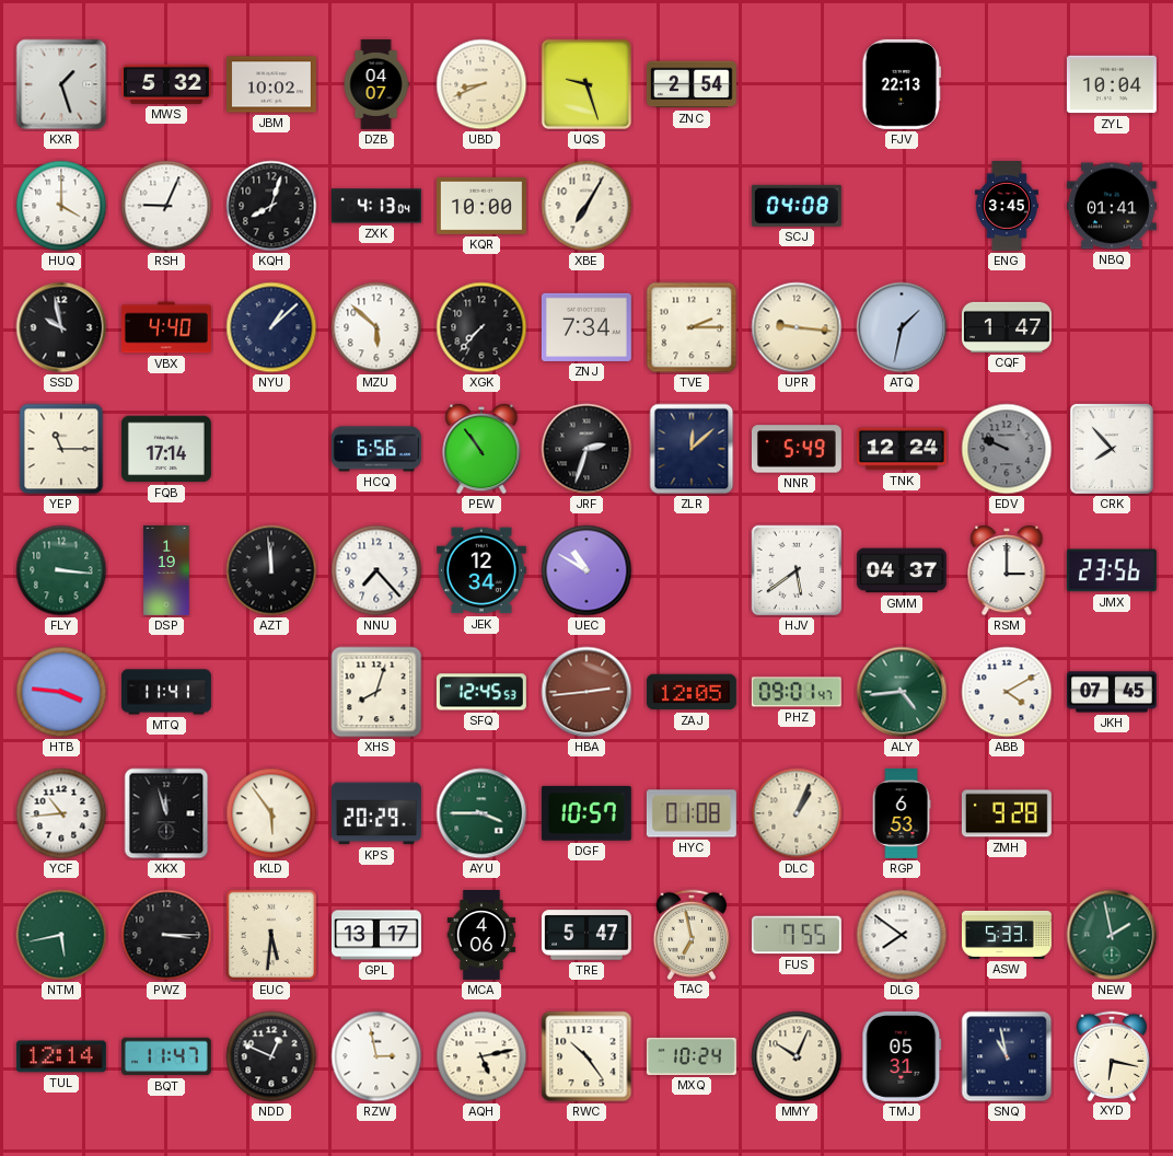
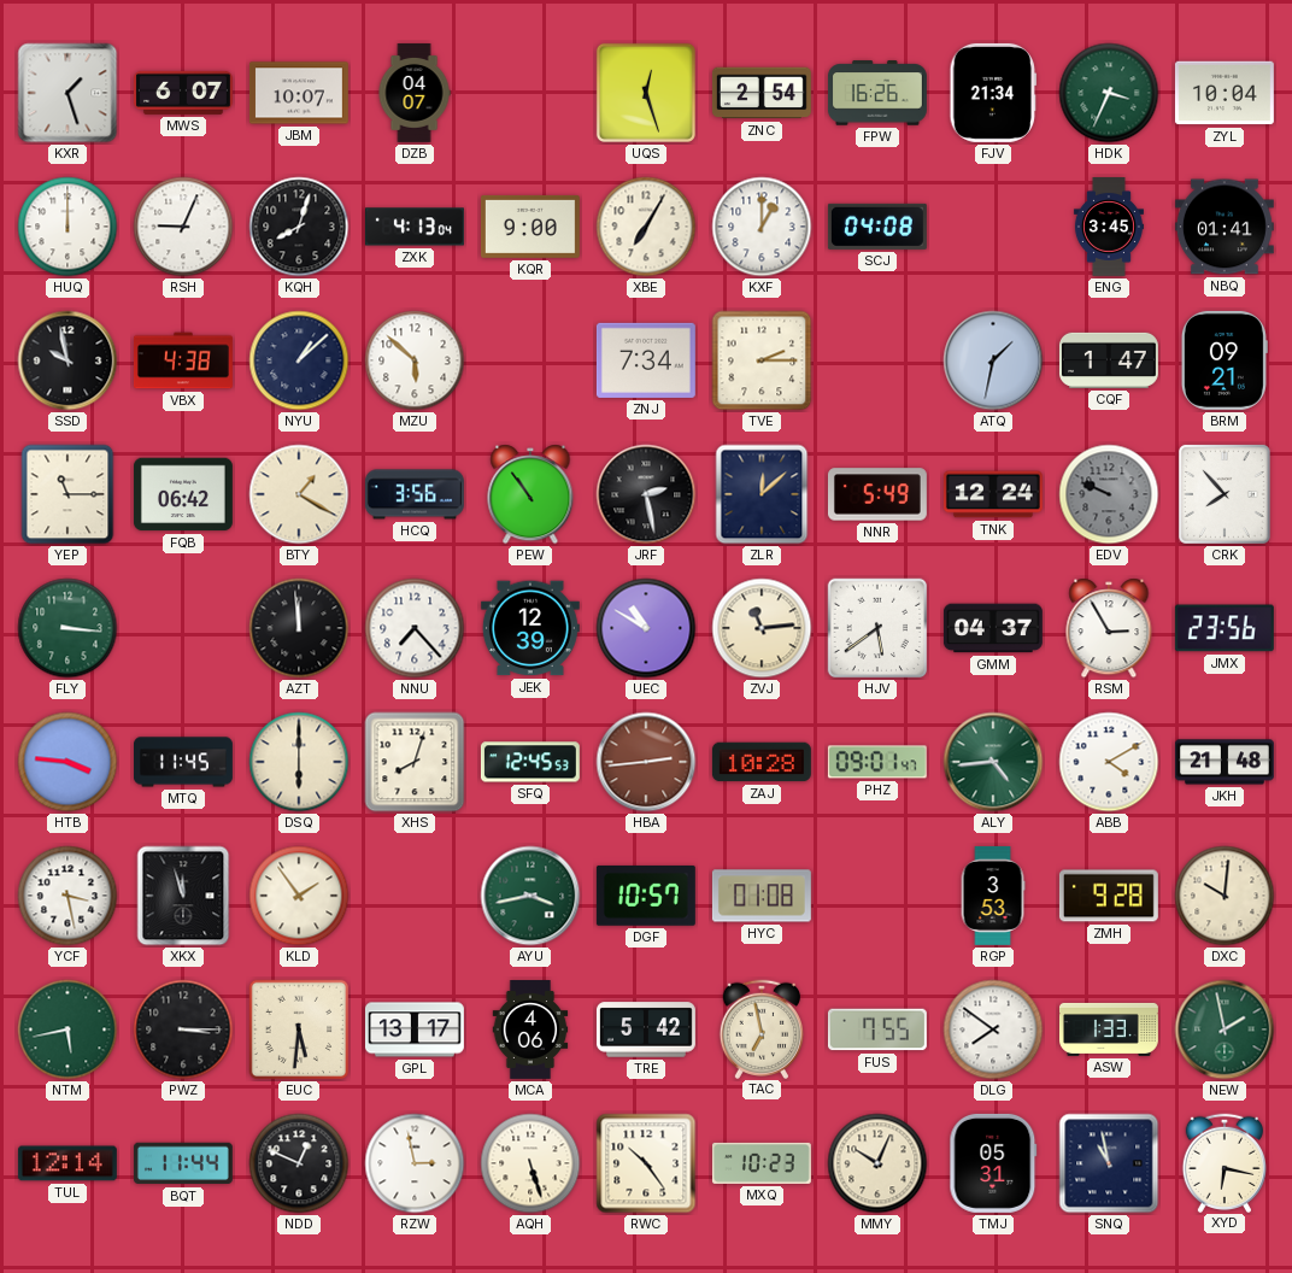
MWS: 5:32 -> 6:07 (183, 93)
JBM: 10:02 -> 10:07 (299, 93)
UBD: 8:41 -> none (481, 84)
UQS: 9:27 -> 12:27 (646, 93)
FPW: none -> 16:26 (877, 93)
FJV: 22:13 -> 21:34 (993, 93)
HDK: none -> 3:34 (1109, 93)
HUQ: 4:00 -> 12:00 (67, 227)
KQR: 10:00 -> 9:00 (530, 227)
KXF: none -> 1:00 (762, 227)
VBX: 4:40 -> 4:38 (183, 360)
XGK: 7:37 -> none (481, 327)
UPR: 9:16 -> none (797, 327)
BRM: none -> 09:21 (1225, 360)
FQB: 17:14 -> 06:42 (183, 494)
BTY: none -> 1:20 (299, 494)
HCQ: 6:56 -> 3:56 (415, 494)
JRF: 2:33 -> 2:28 (646, 494)
DSP: 1:19 -> none (166, 570)
JEK: 12:34 -> 12:39 (530, 628)
ZVJ: none -> 11:14 (762, 628)
RSM: 3:00 -> 2:55 (1109, 628)
MTQ: 11:41 -> 11:45 (184, 762)
DSQ: none -> 6:00 (299, 762)
ZAJ: 12:05 -> 10:28 (762, 762)
JKH: 07:45 -> 21:48 (1225, 762)
YCF: 10:44 -> 3:28 (67, 896)
KLD: 5:54 -> 1:54 (299, 896)
KPS: 20:29 -> none (376, 813)
AYU: 3:45 -> 3:43 (530, 896)
DLC: 1:04 -> none (797, 813)
RGP: 6:53 -> 3:53 (993, 896)
DXC: none -> 10:01 (1225, 896)
TRE: 5:47 -> 5:42 (646, 1029)
ASW: 5:33 -> 1:33 (1110, 1029)
BQT: 11:47 -> 11:44 (183, 1163)
AQH: 5:13 -> 5:27 (530, 1163)
MXQ: 10:24 -> 10:23 (762, 1163)
